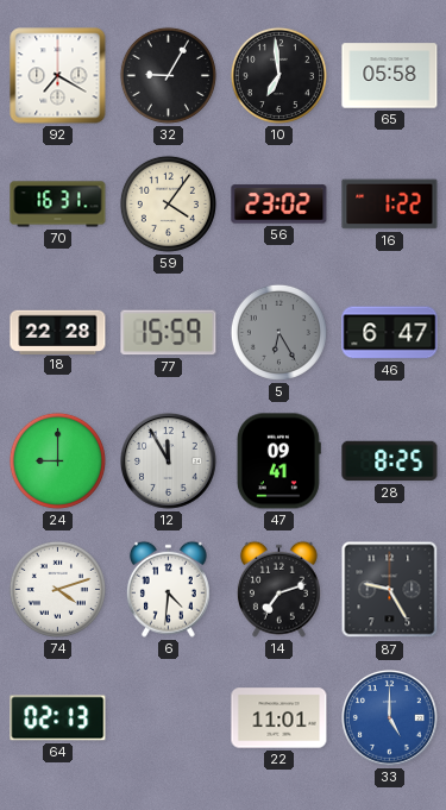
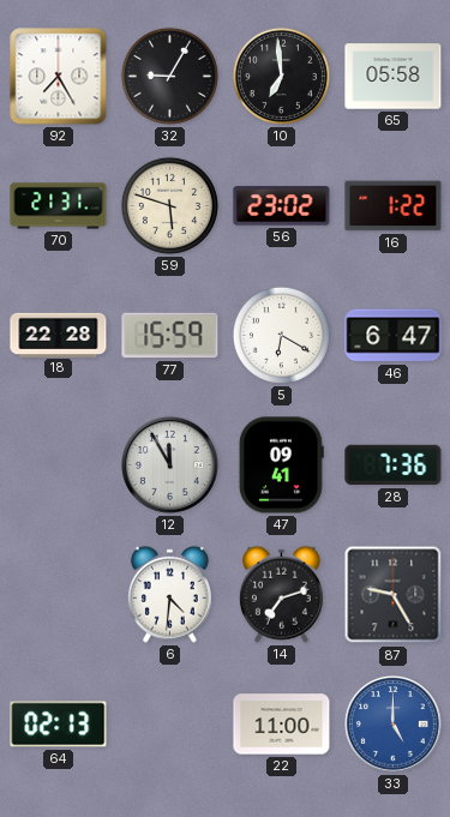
92: 7:20 -> 7:25 (59, 77)
70: 16:31 -> 21:31 (59, 206)
59: 4:06 -> 5:48 (169, 205)
5: 6:25 -> 6:20 (281, 335)
5 dial: grey -> white (281, 335)
24: 9:00 -> none (57, 460)
28: 8:25 -> 7:36 (394, 465)
74: 4:12 -> none (57, 589)
22: 11:01 -> 11:00 (282, 725)
